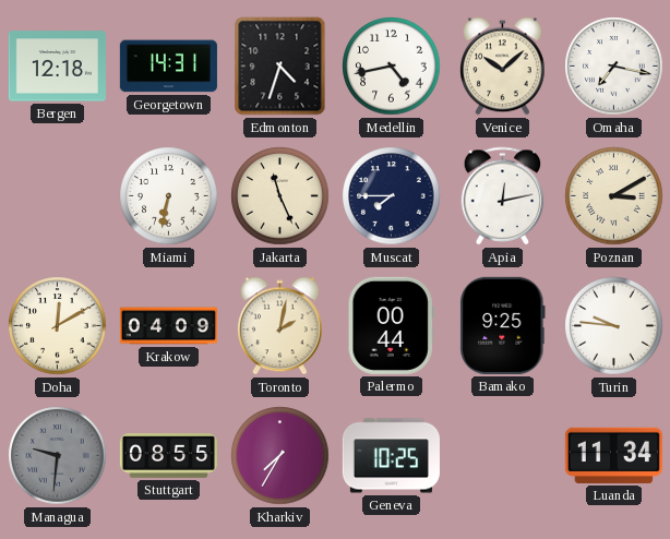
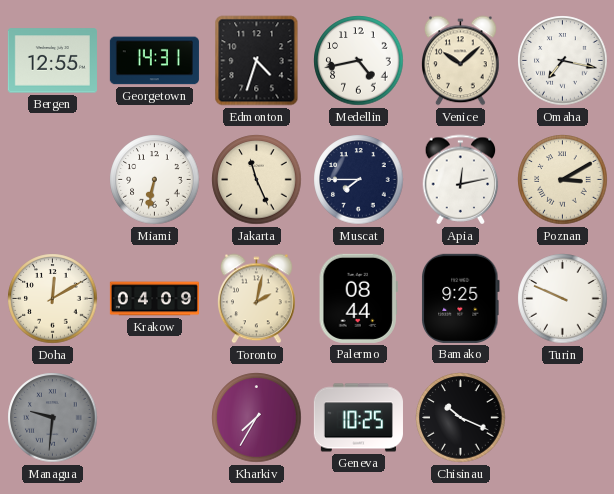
Bergen: 12:18 -> 12:55 (52, 61)
Palermo: 00:44 -> 08:44 (358, 298)
Turin: 9:46 -> 9:49 (563, 299)
Stuttgart: 08:55 -> none (168, 456)
Chisinau: none -> 10:19 (461, 418)
Luanda: 11:34 -> none (613, 455)
